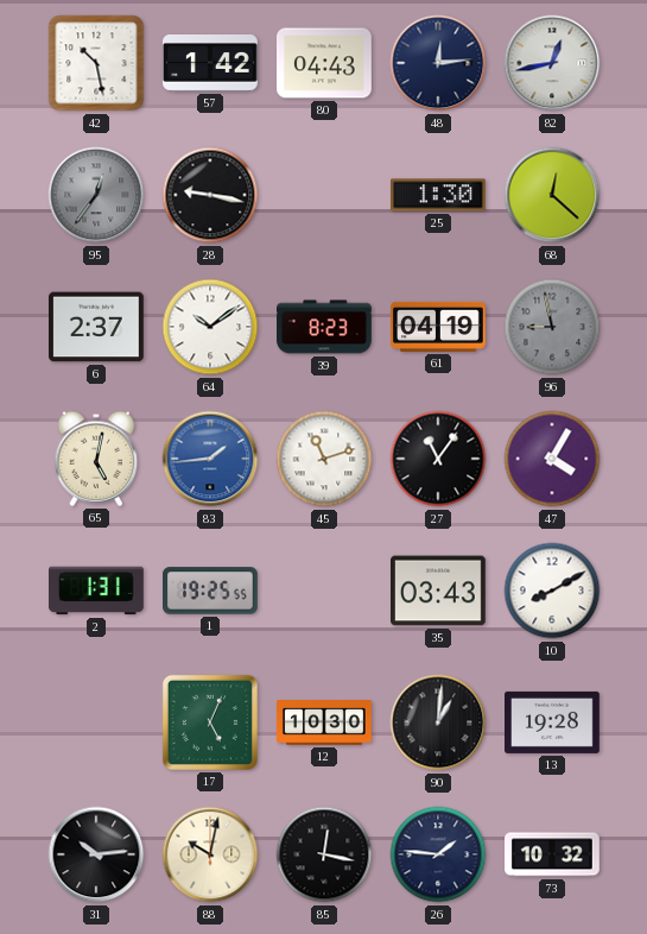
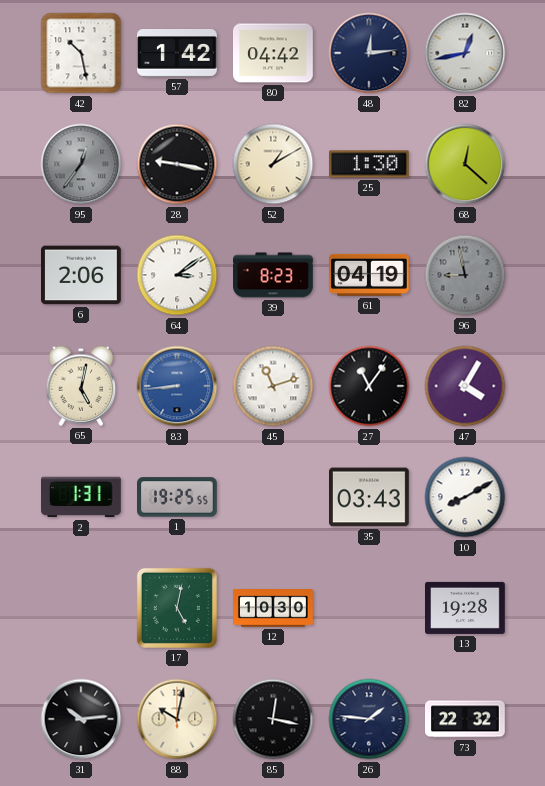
80: 04:43 -> 04:42 (274, 53)
52: none -> 1:10 (273, 164)
6: 2:37 -> 2:06 (82, 275)
64: 10:09 -> 3:09 (177, 275)
83: 1:44 -> 8:44 (177, 386)
17: 5:04 -> 5:02 (177, 608)
90: 1:01 -> none (438, 722)
73: 10:32 -> 22:32 (466, 719)
